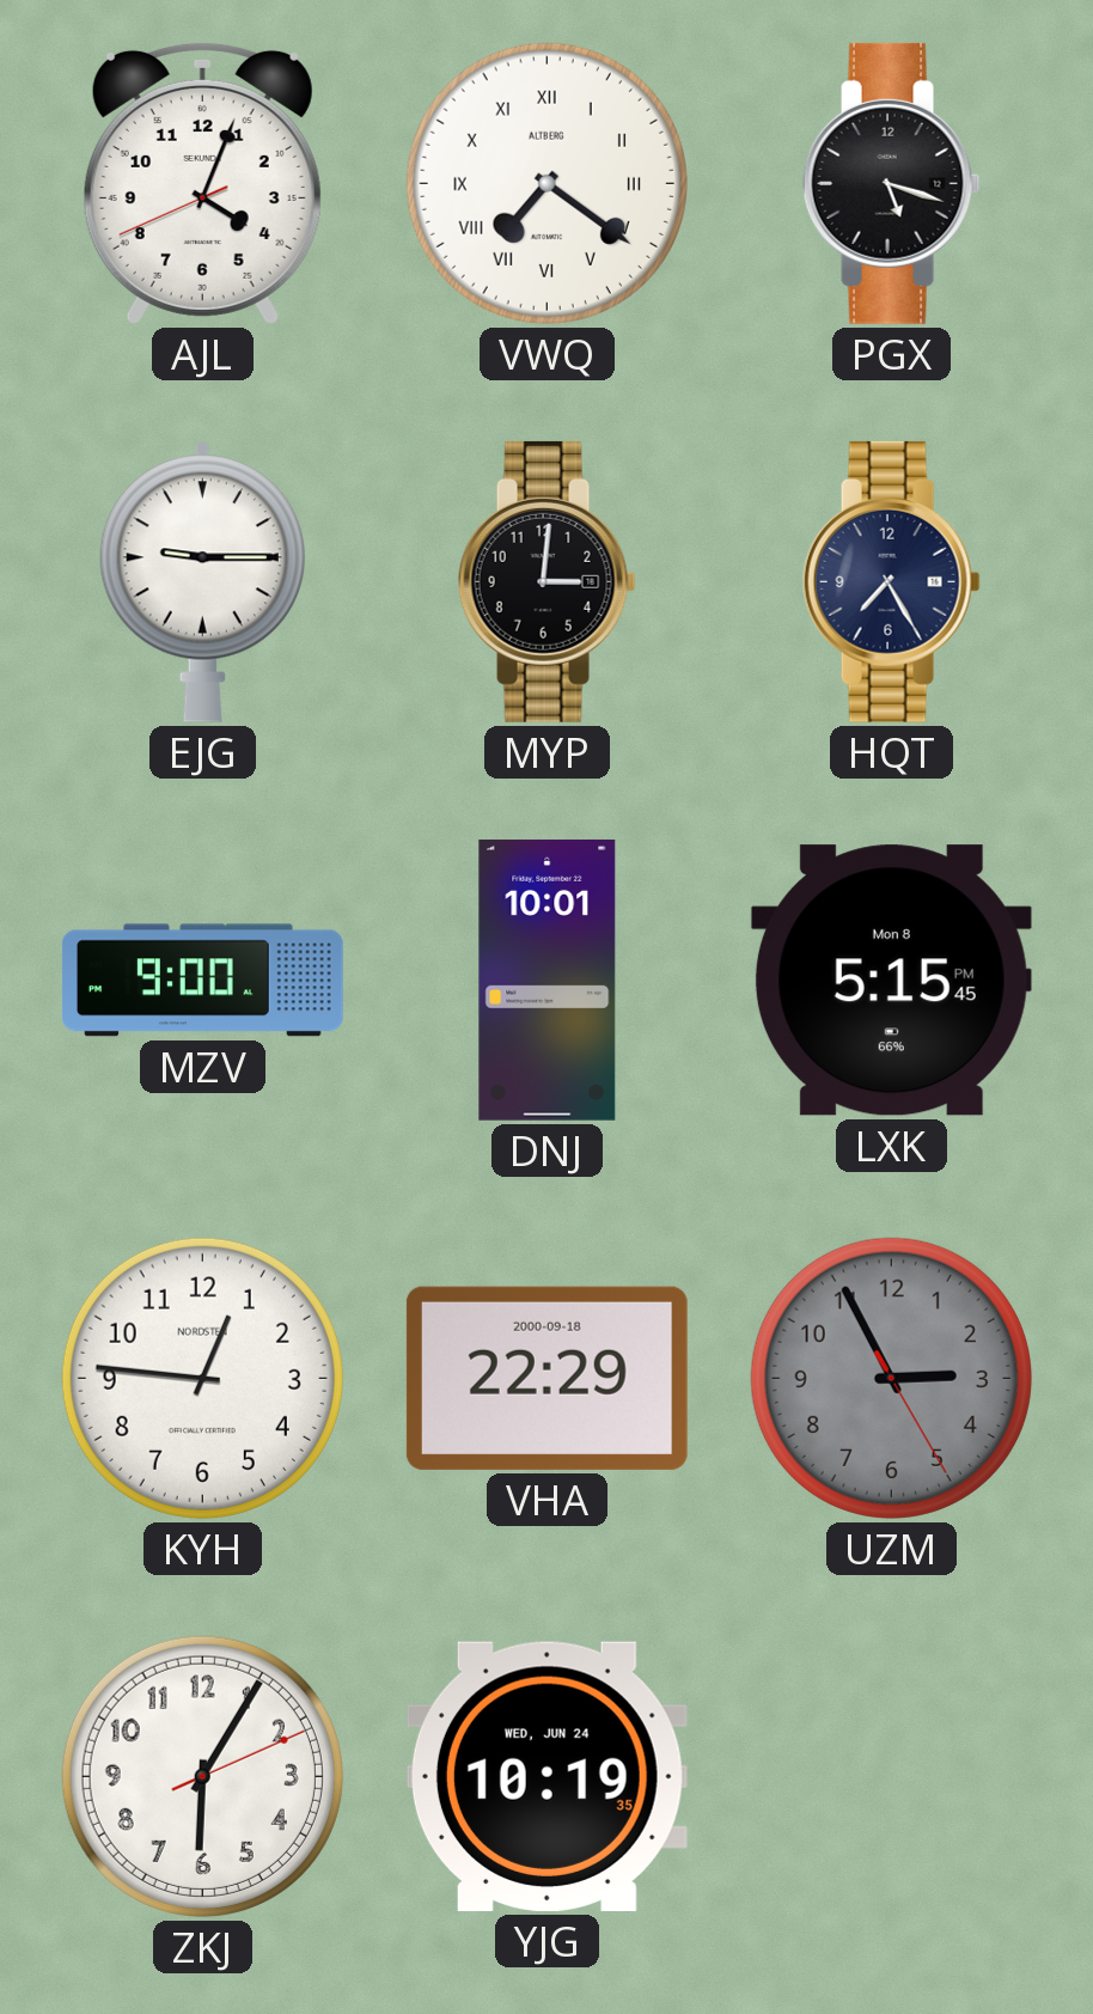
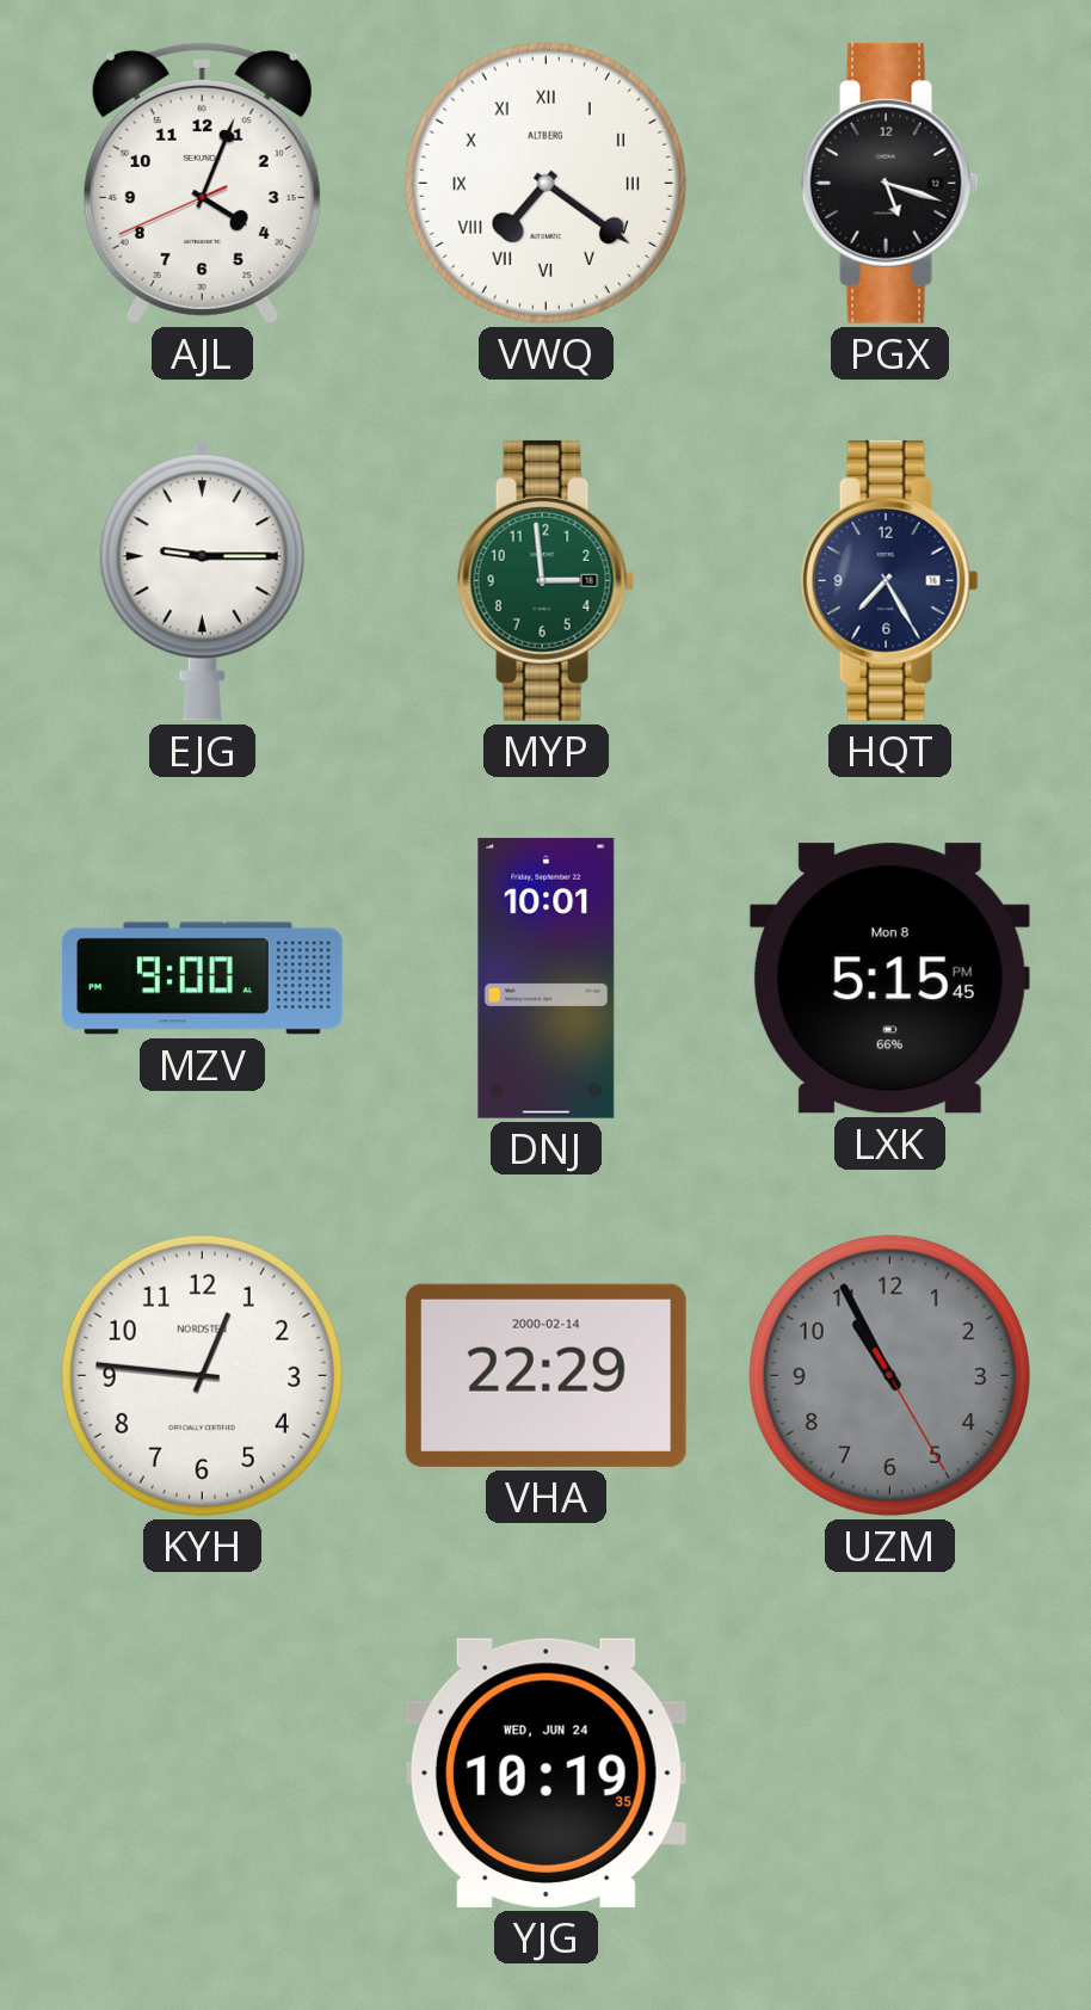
MYP: 3:01 -> 2:59 (545, 580)
MYP dial: black -> green (545, 580)
VHA date: 2000-09-18 -> 2000-02-14 (545, 1375)
UZM: 2:55 -> 10:55 (889, 1375)
ZKJ: 6:05 -> none (202, 1776)
